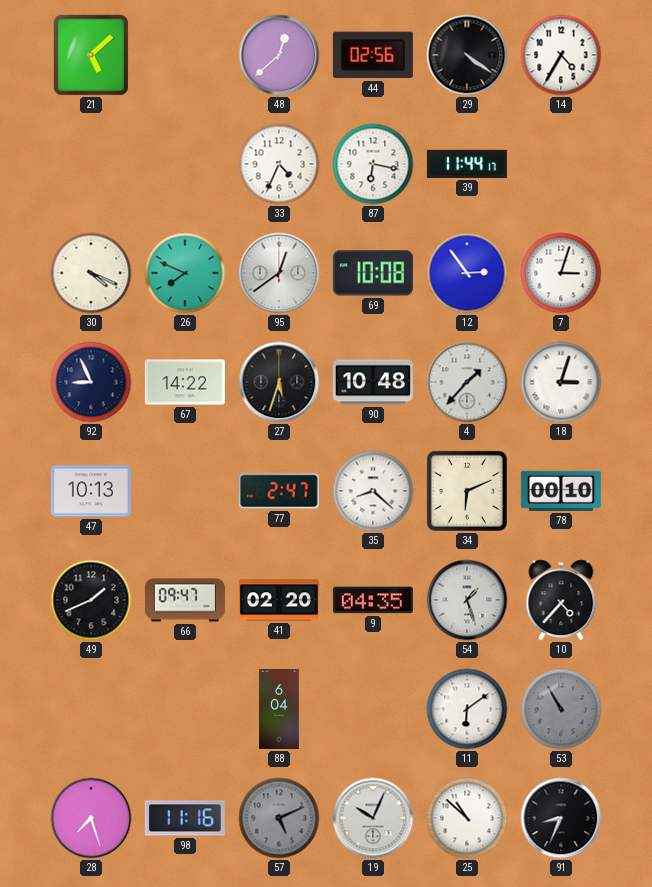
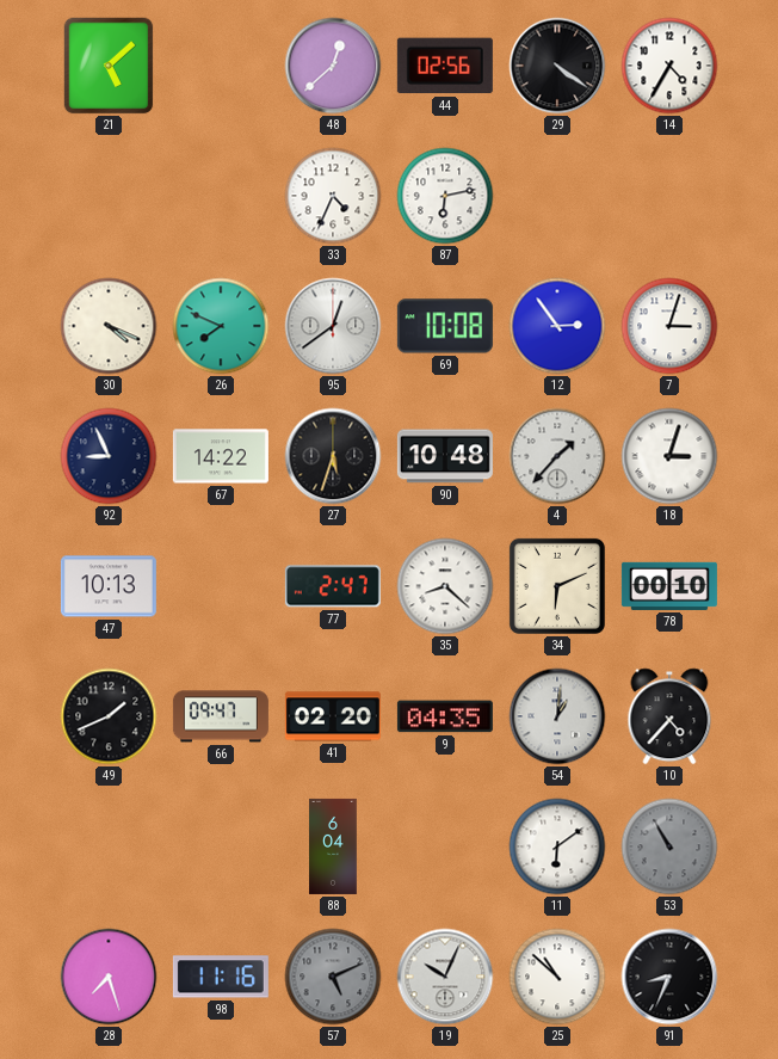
87: 6:17 -> 6:13 (445, 196)
39: 11:44 -> none (467, 164)
54: 1:27 -> 1:01 (557, 716)
